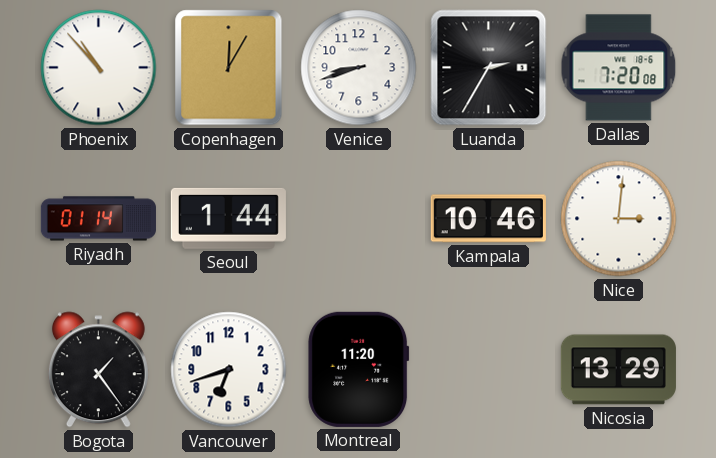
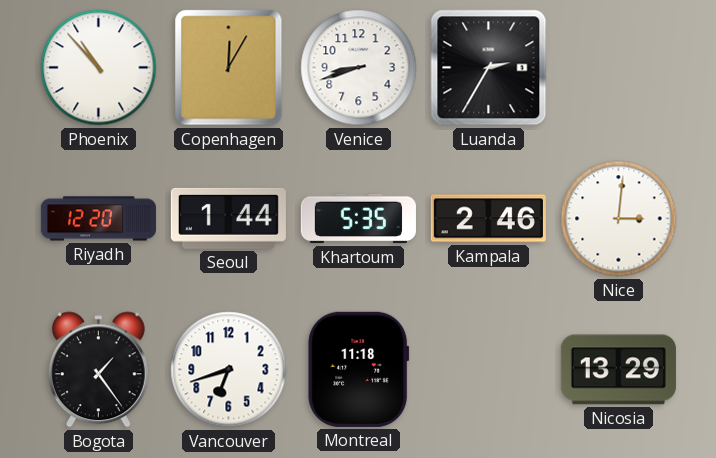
Dallas: 7:20 -> none (619, 68)
Riyadh: 01:14 -> 12:20 (98, 219)
Khartoum: none -> 5:35 (358, 219)
Kampala: 10:46 -> 2:46 (488, 219)
Montreal: 11:20 -> 11:18 (359, 369)
